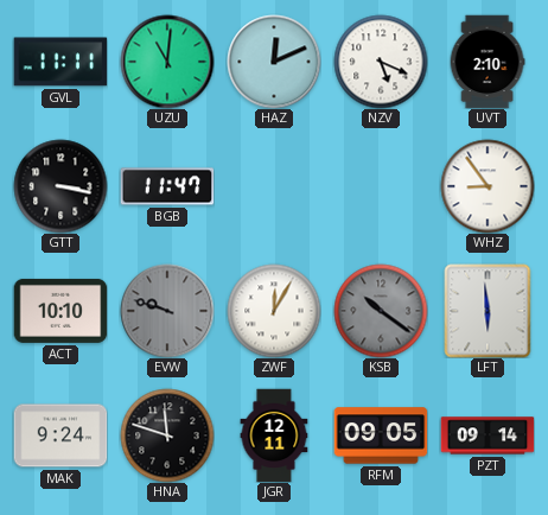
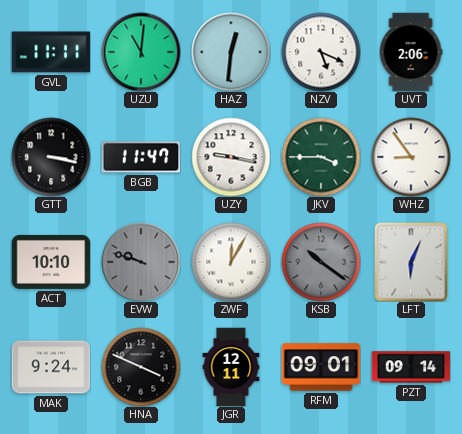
HAZ: 12:11 -> 12:31 (231, 52)
UVT: 2:10 -> 2:06 (411, 52)
UZY: none -> 9:17 (231, 157)
JKV: none -> 3:45 (321, 157)
LFT: 5:59 -> 6:04 (411, 262)
HNA: 11:48 -> 3:49 (141, 367)
RFM: 09:05 -> 09:01 (321, 367)
